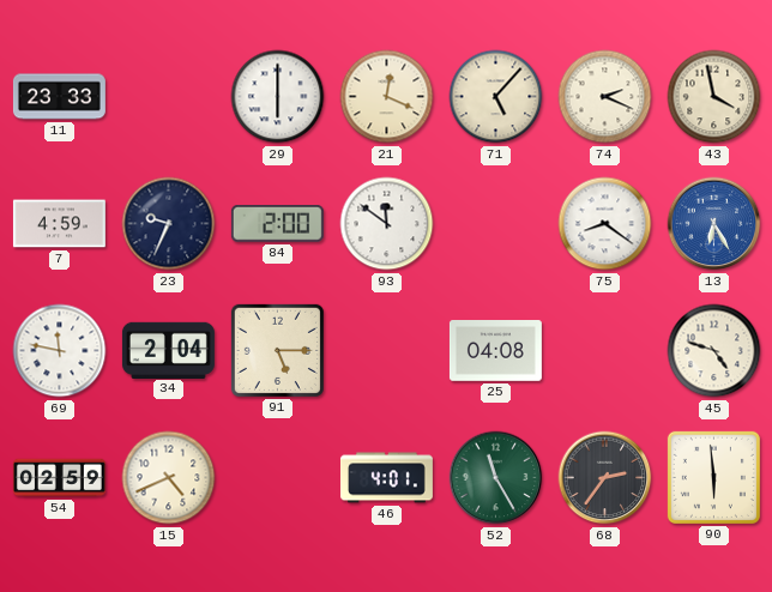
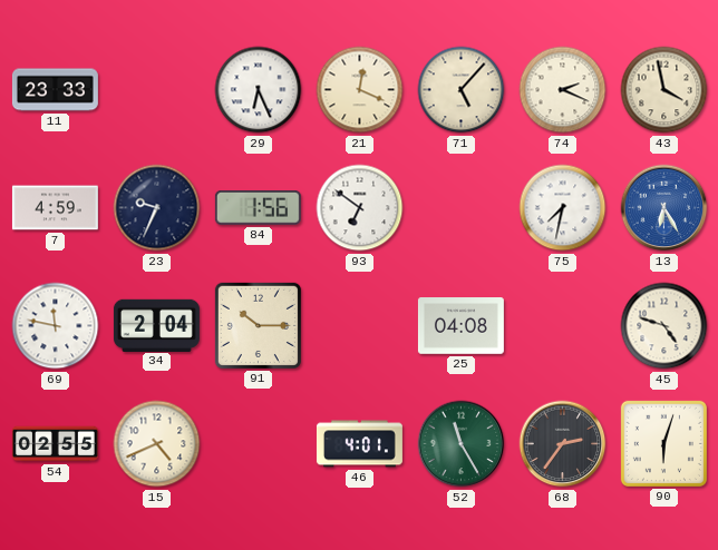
29: 6:00 -> 6:26 (259, 90)
84: 2:00 -> 1:56 (258, 208)
93: 11:51 -> 6:51 (360, 208)
75: 8:21 -> 7:32 (563, 208)
91: 5:15 -> 10:15 (258, 325)
54: 02:59 -> 02:55 (55, 444)
90: 5:59 -> 6:03 (663, 443)
